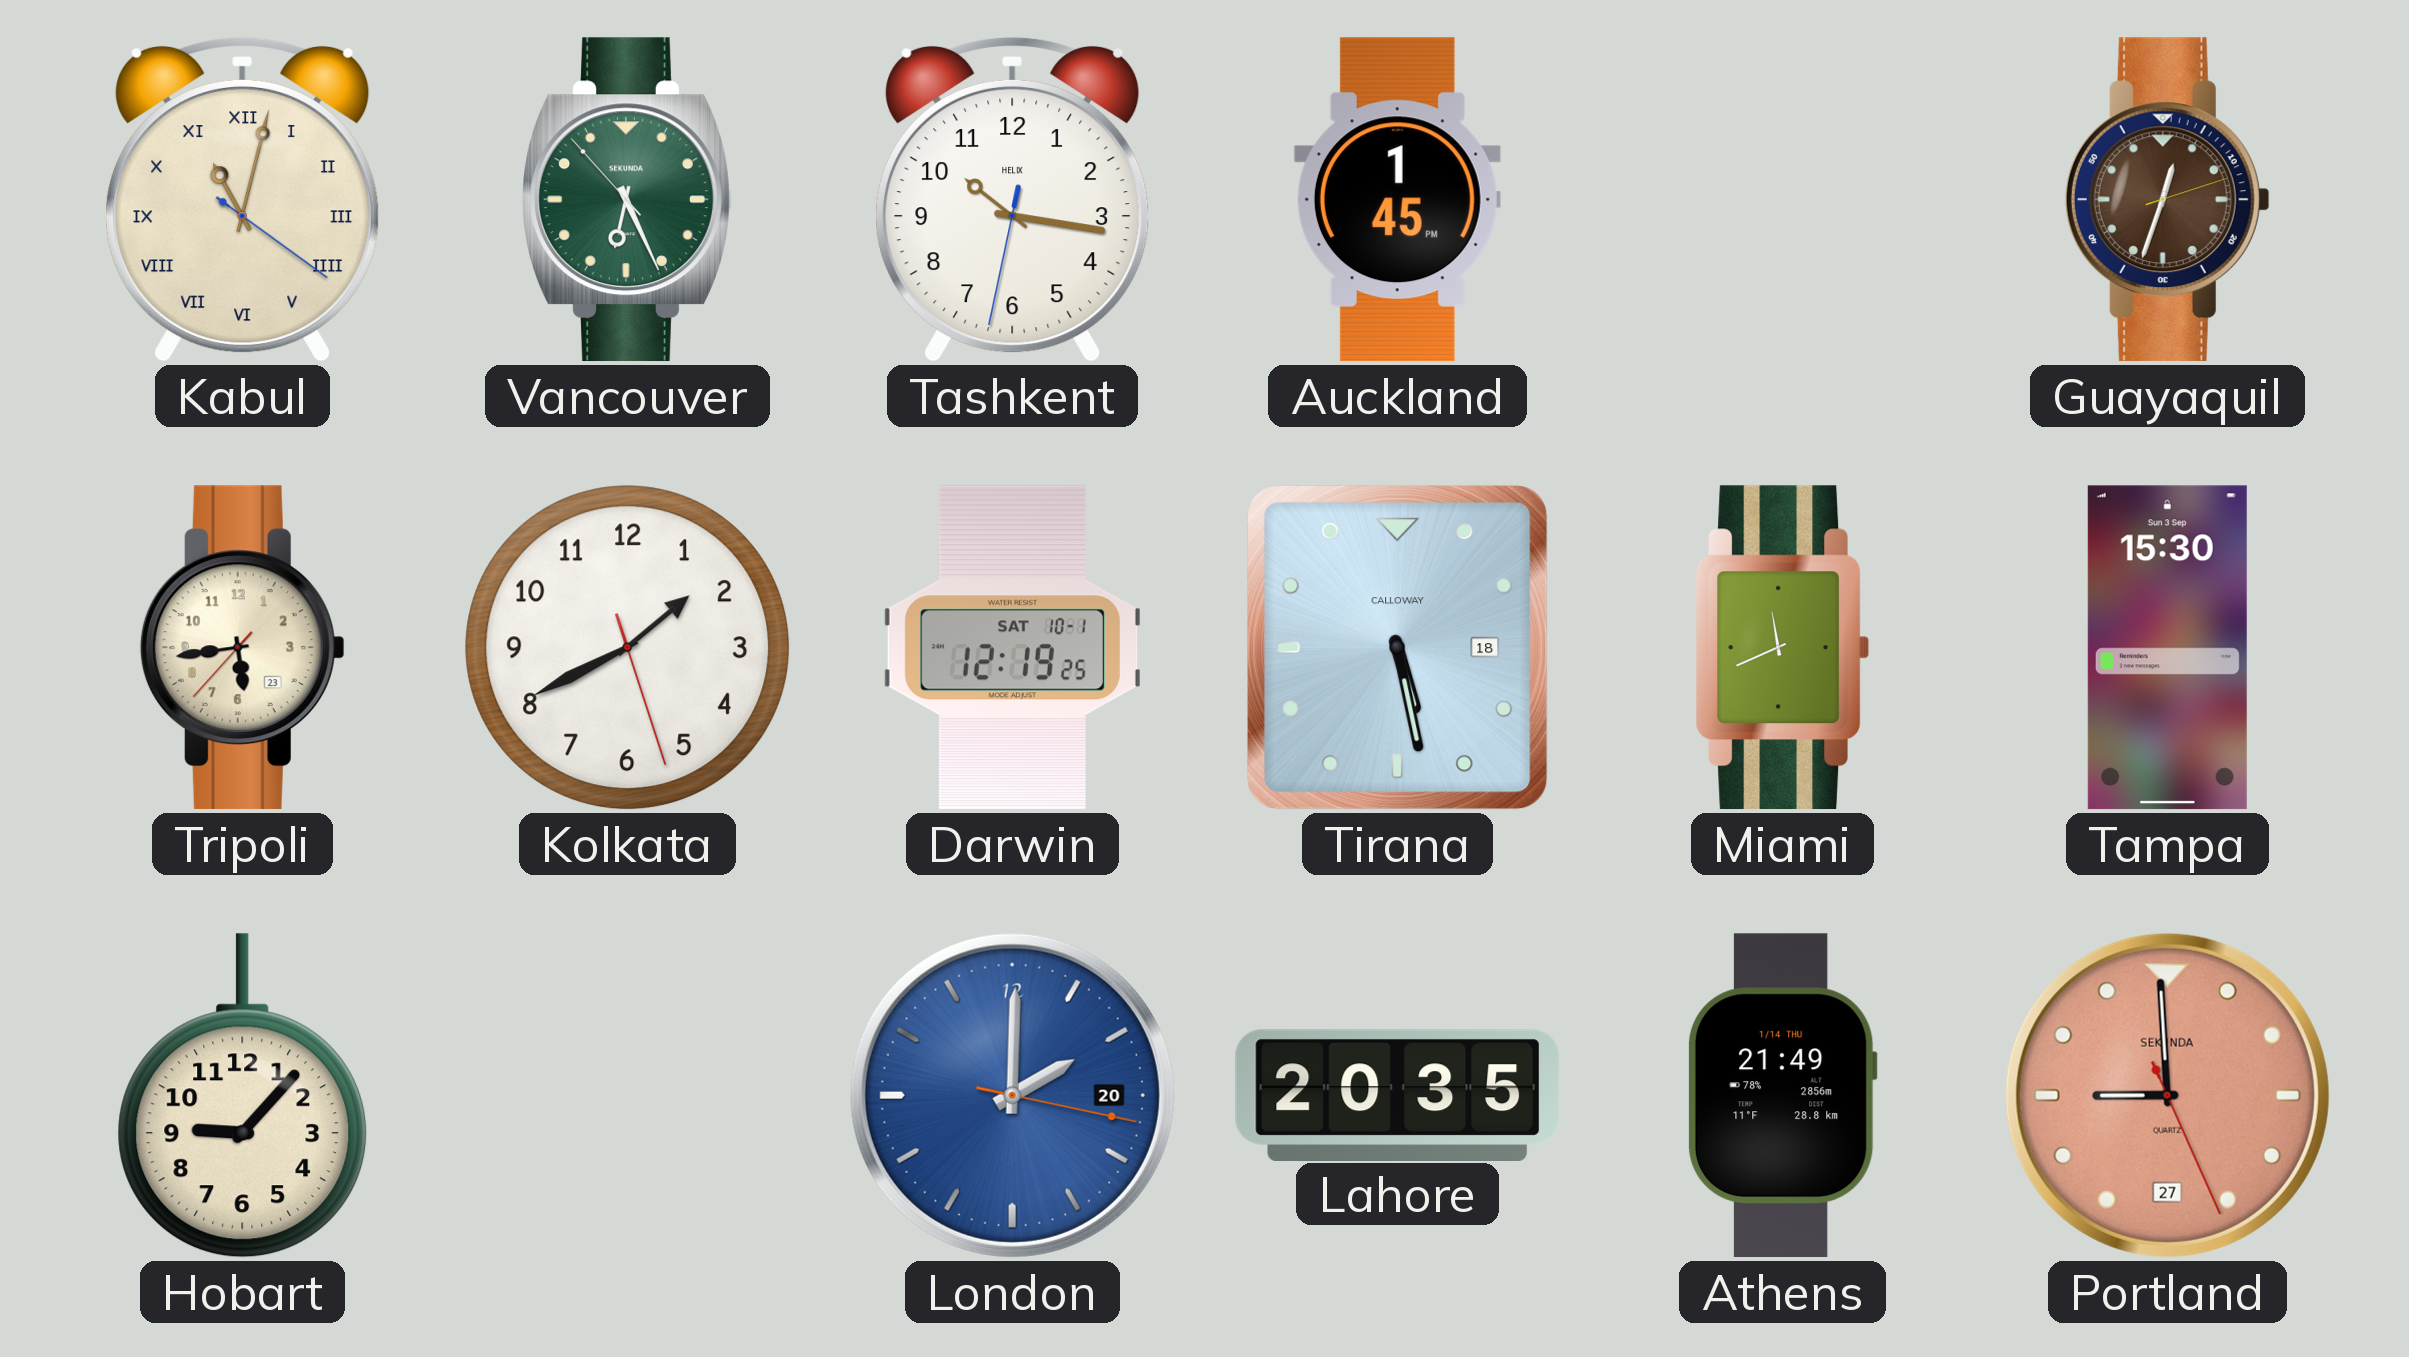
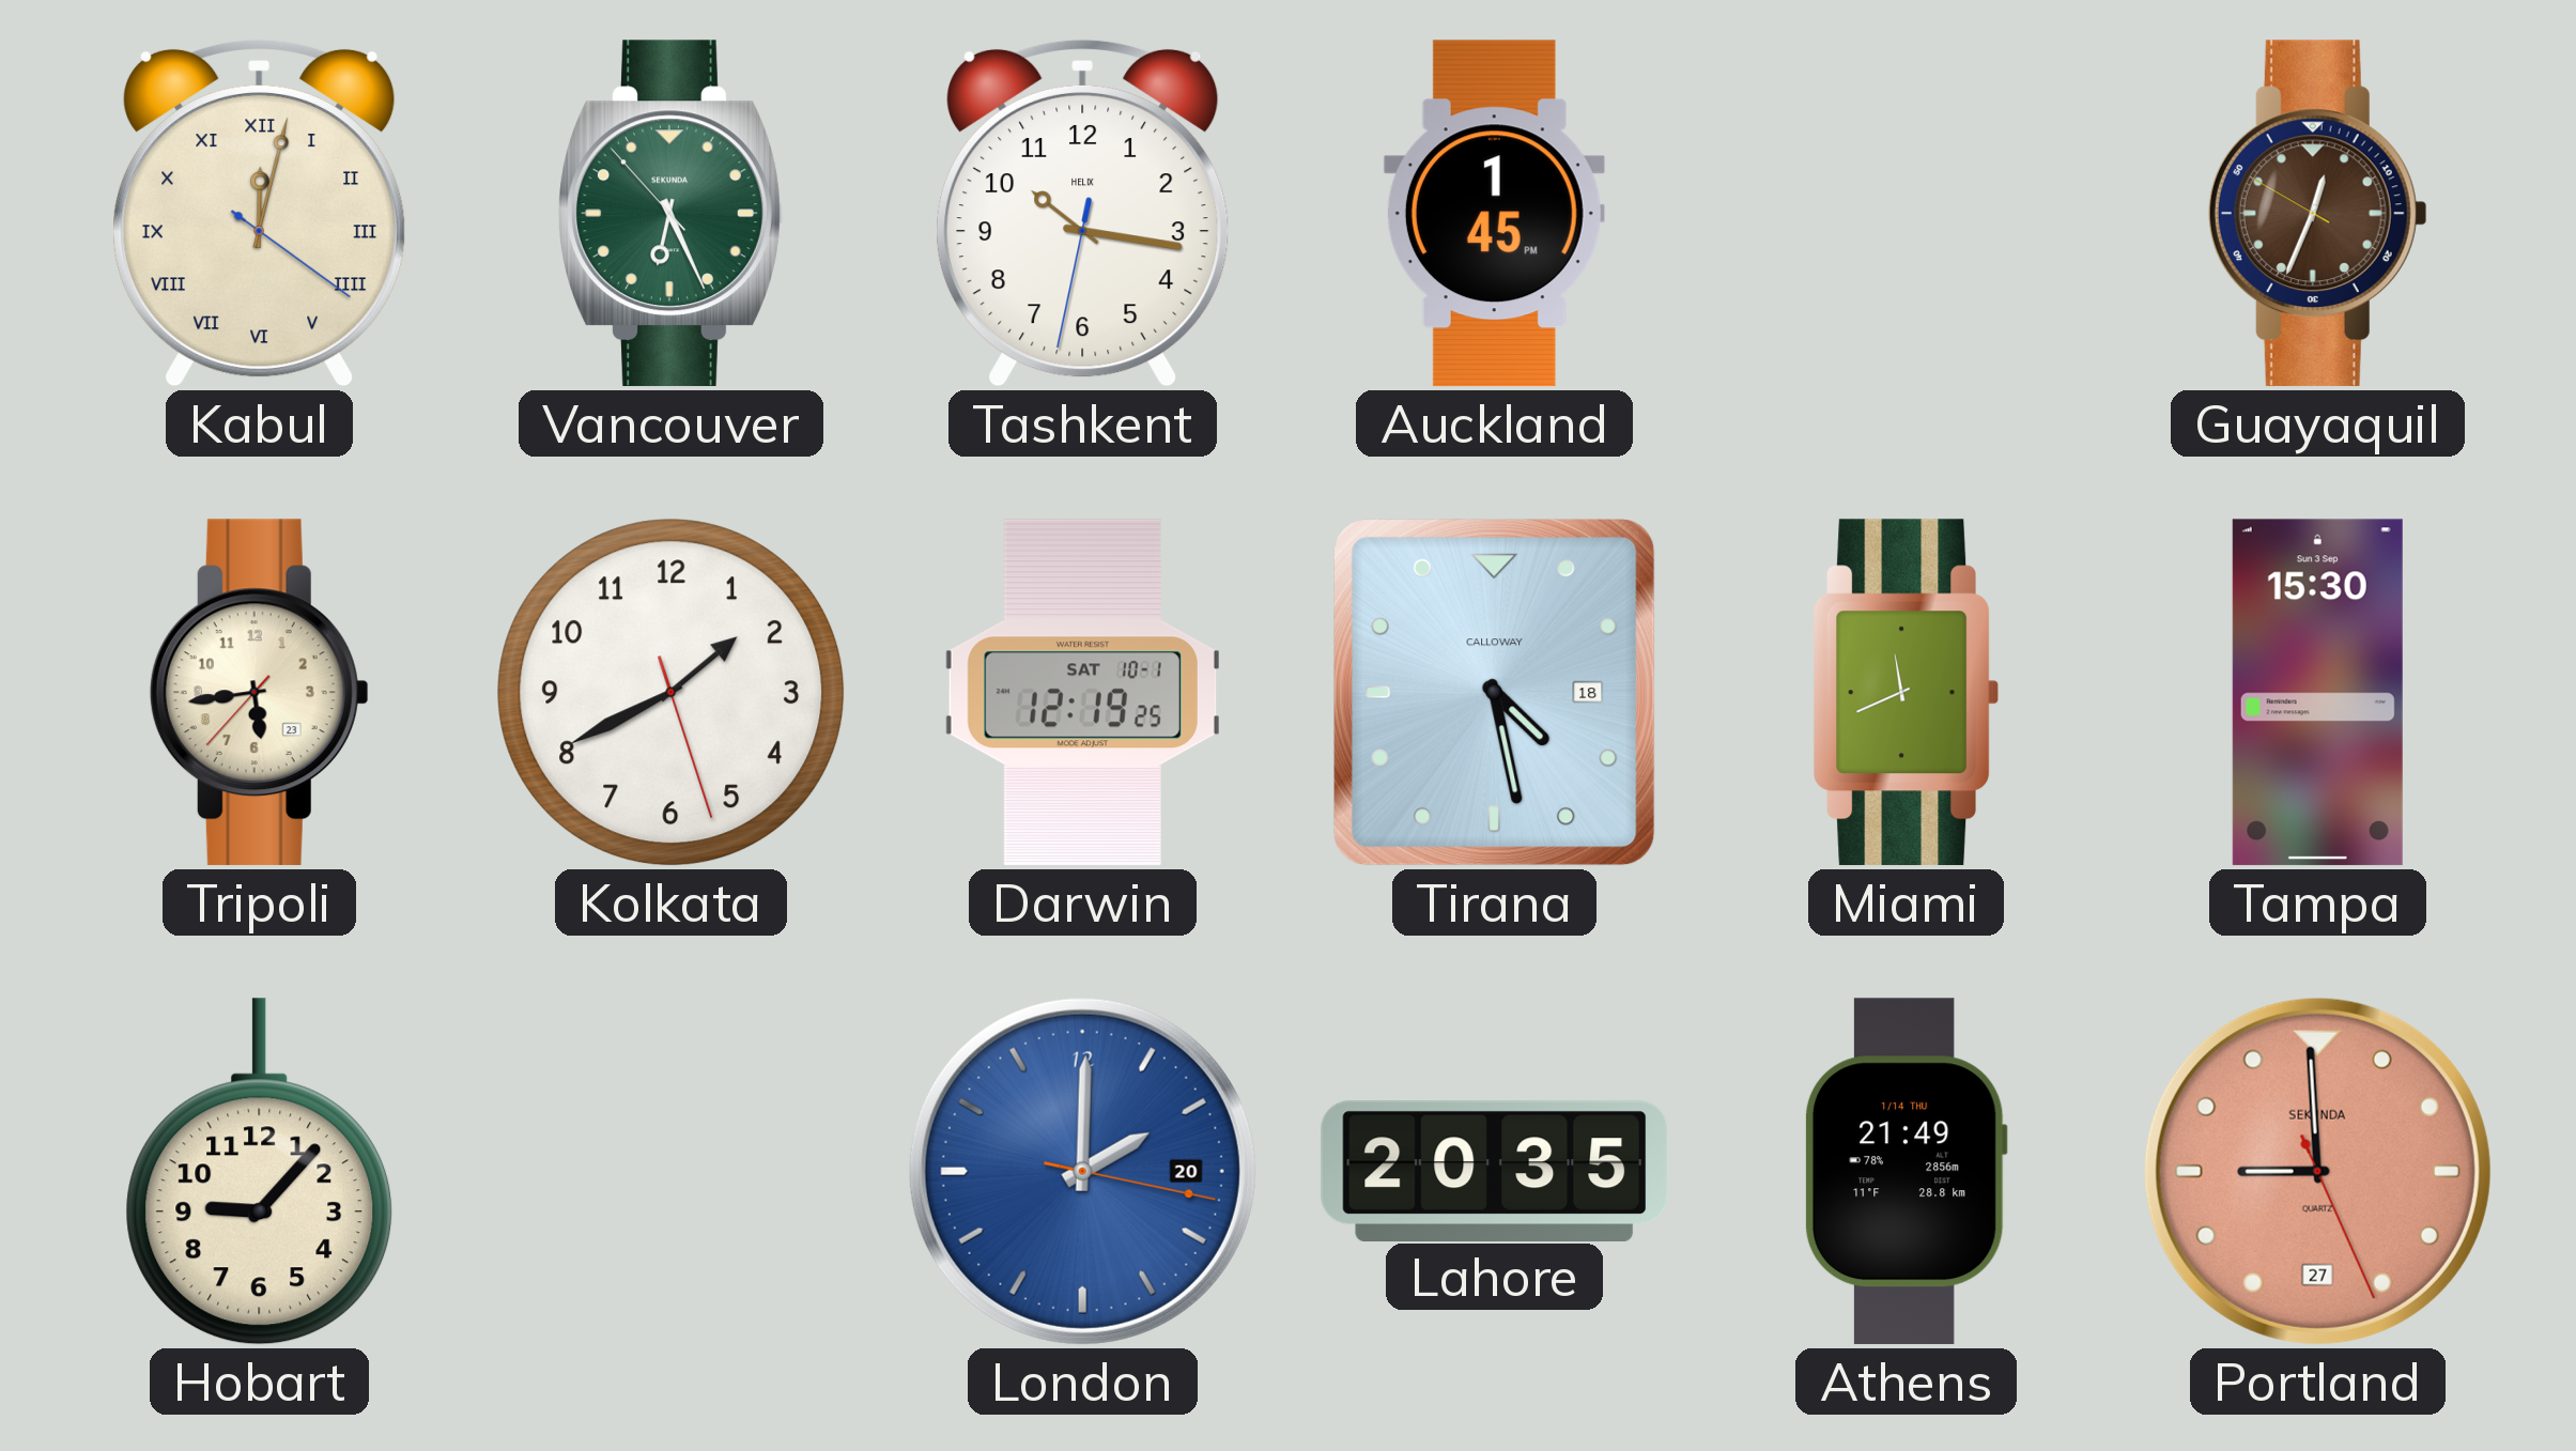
Kabul: 11:02 -> 12:02 (260, 213)
Guayaquil: 12:33:12 -> 12:33:50 (2317, 214)
Tirana: 5:28 -> 4:28 (1495, 693)
